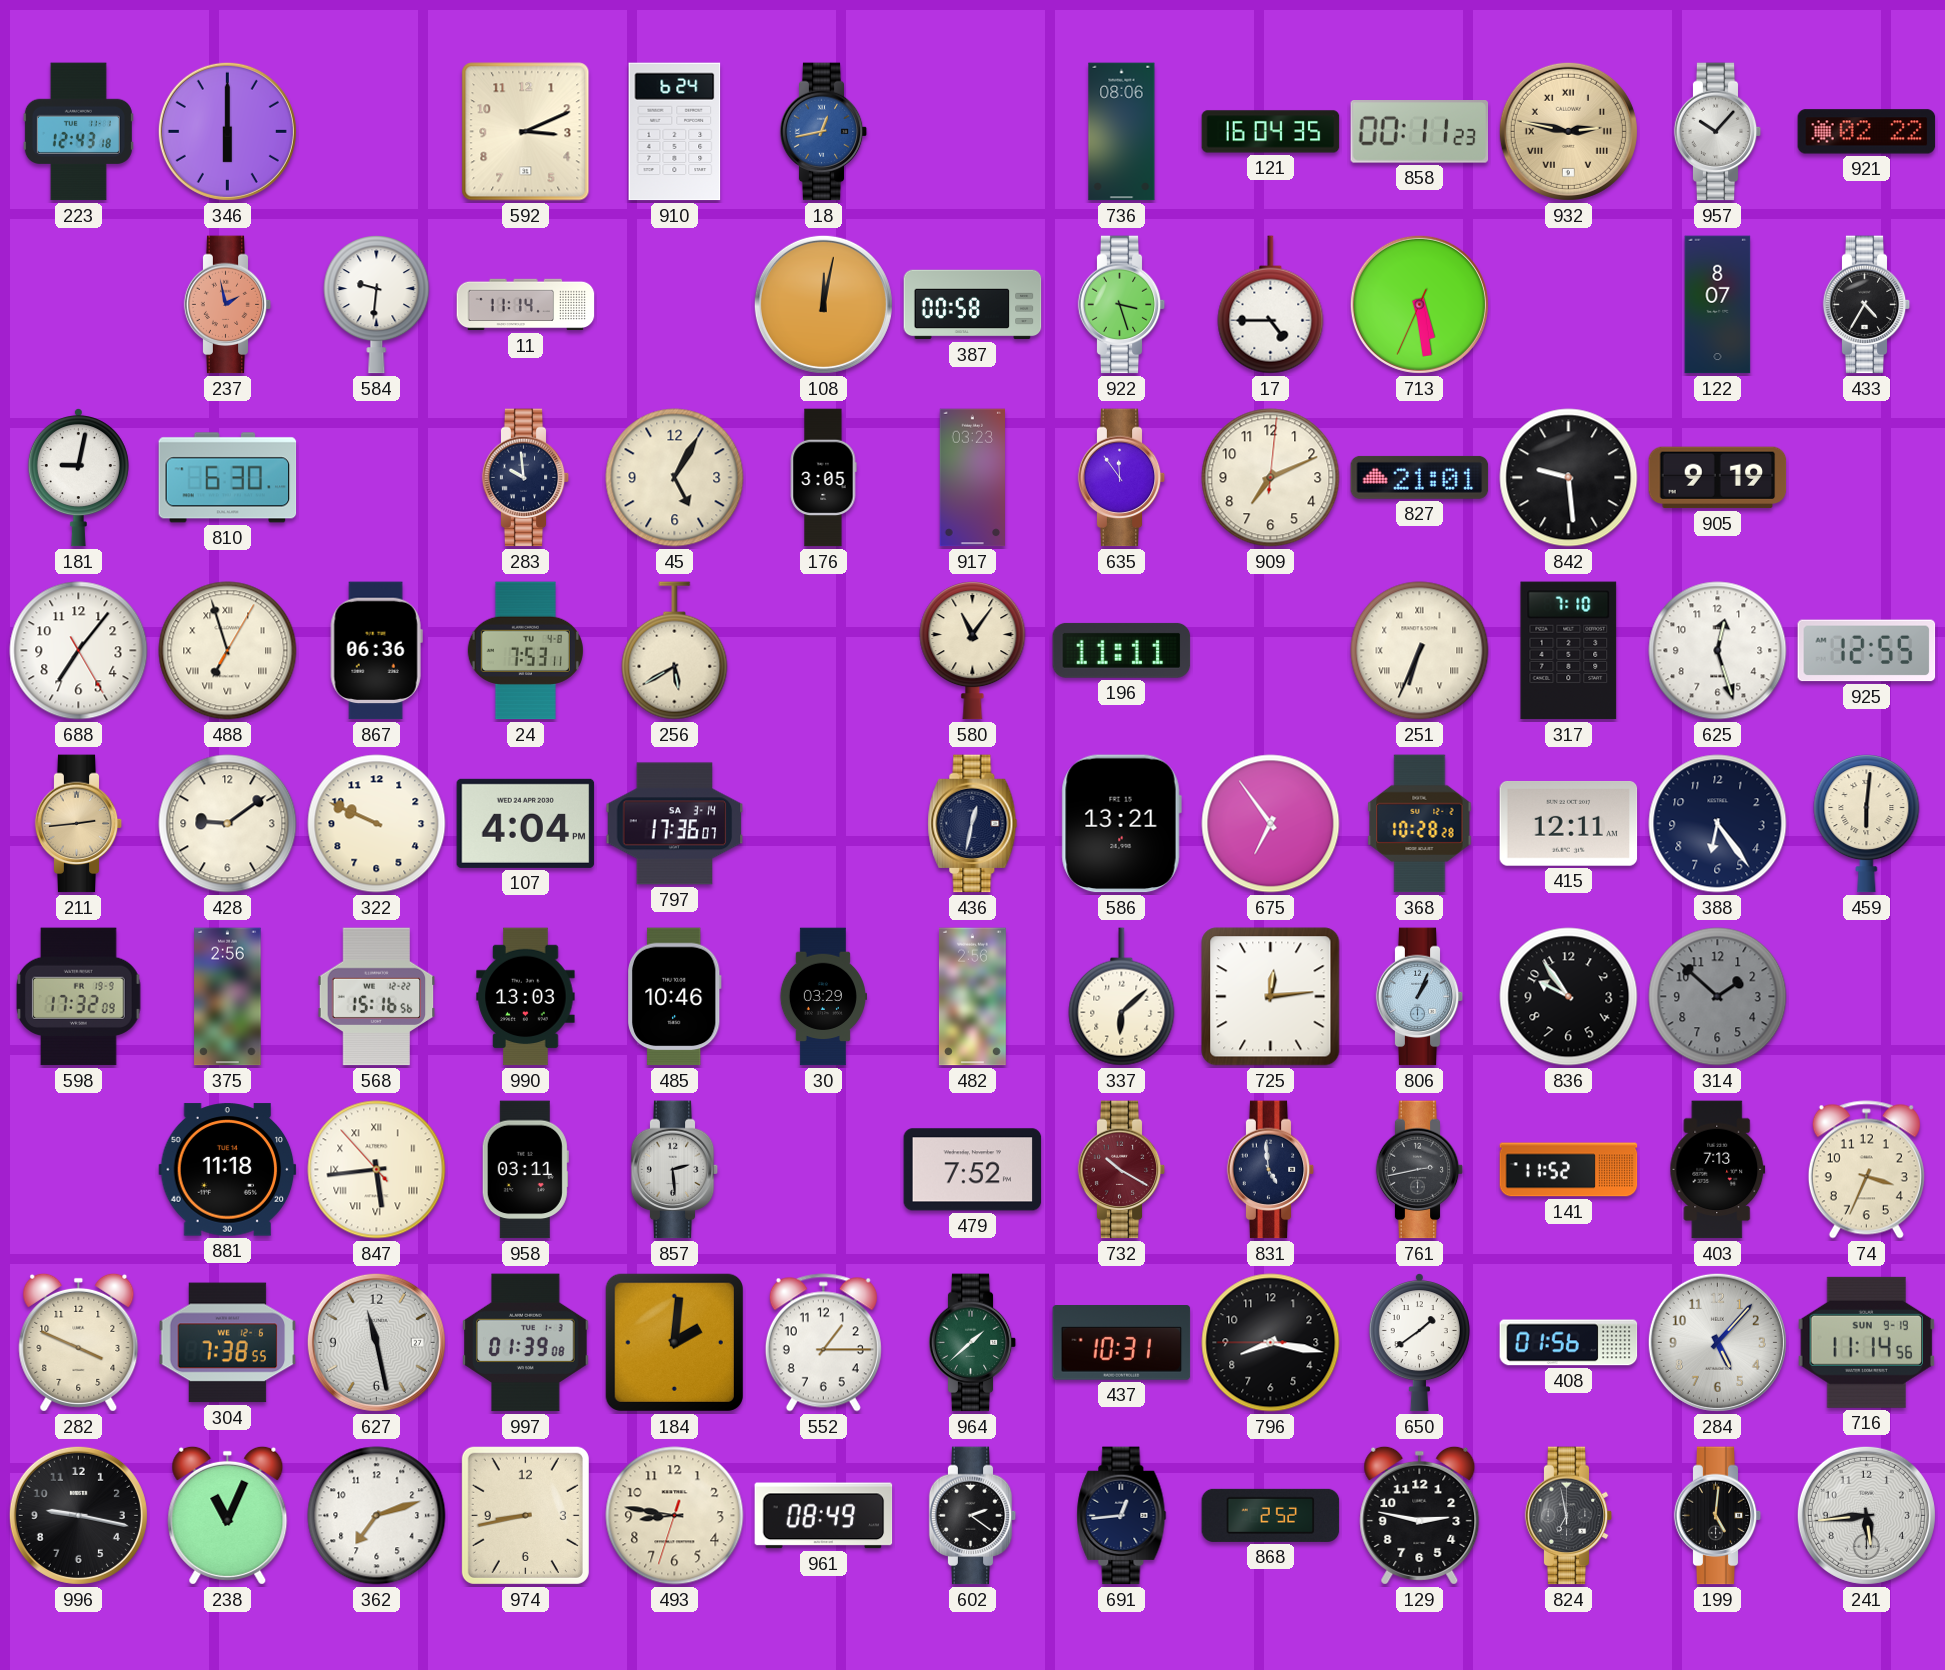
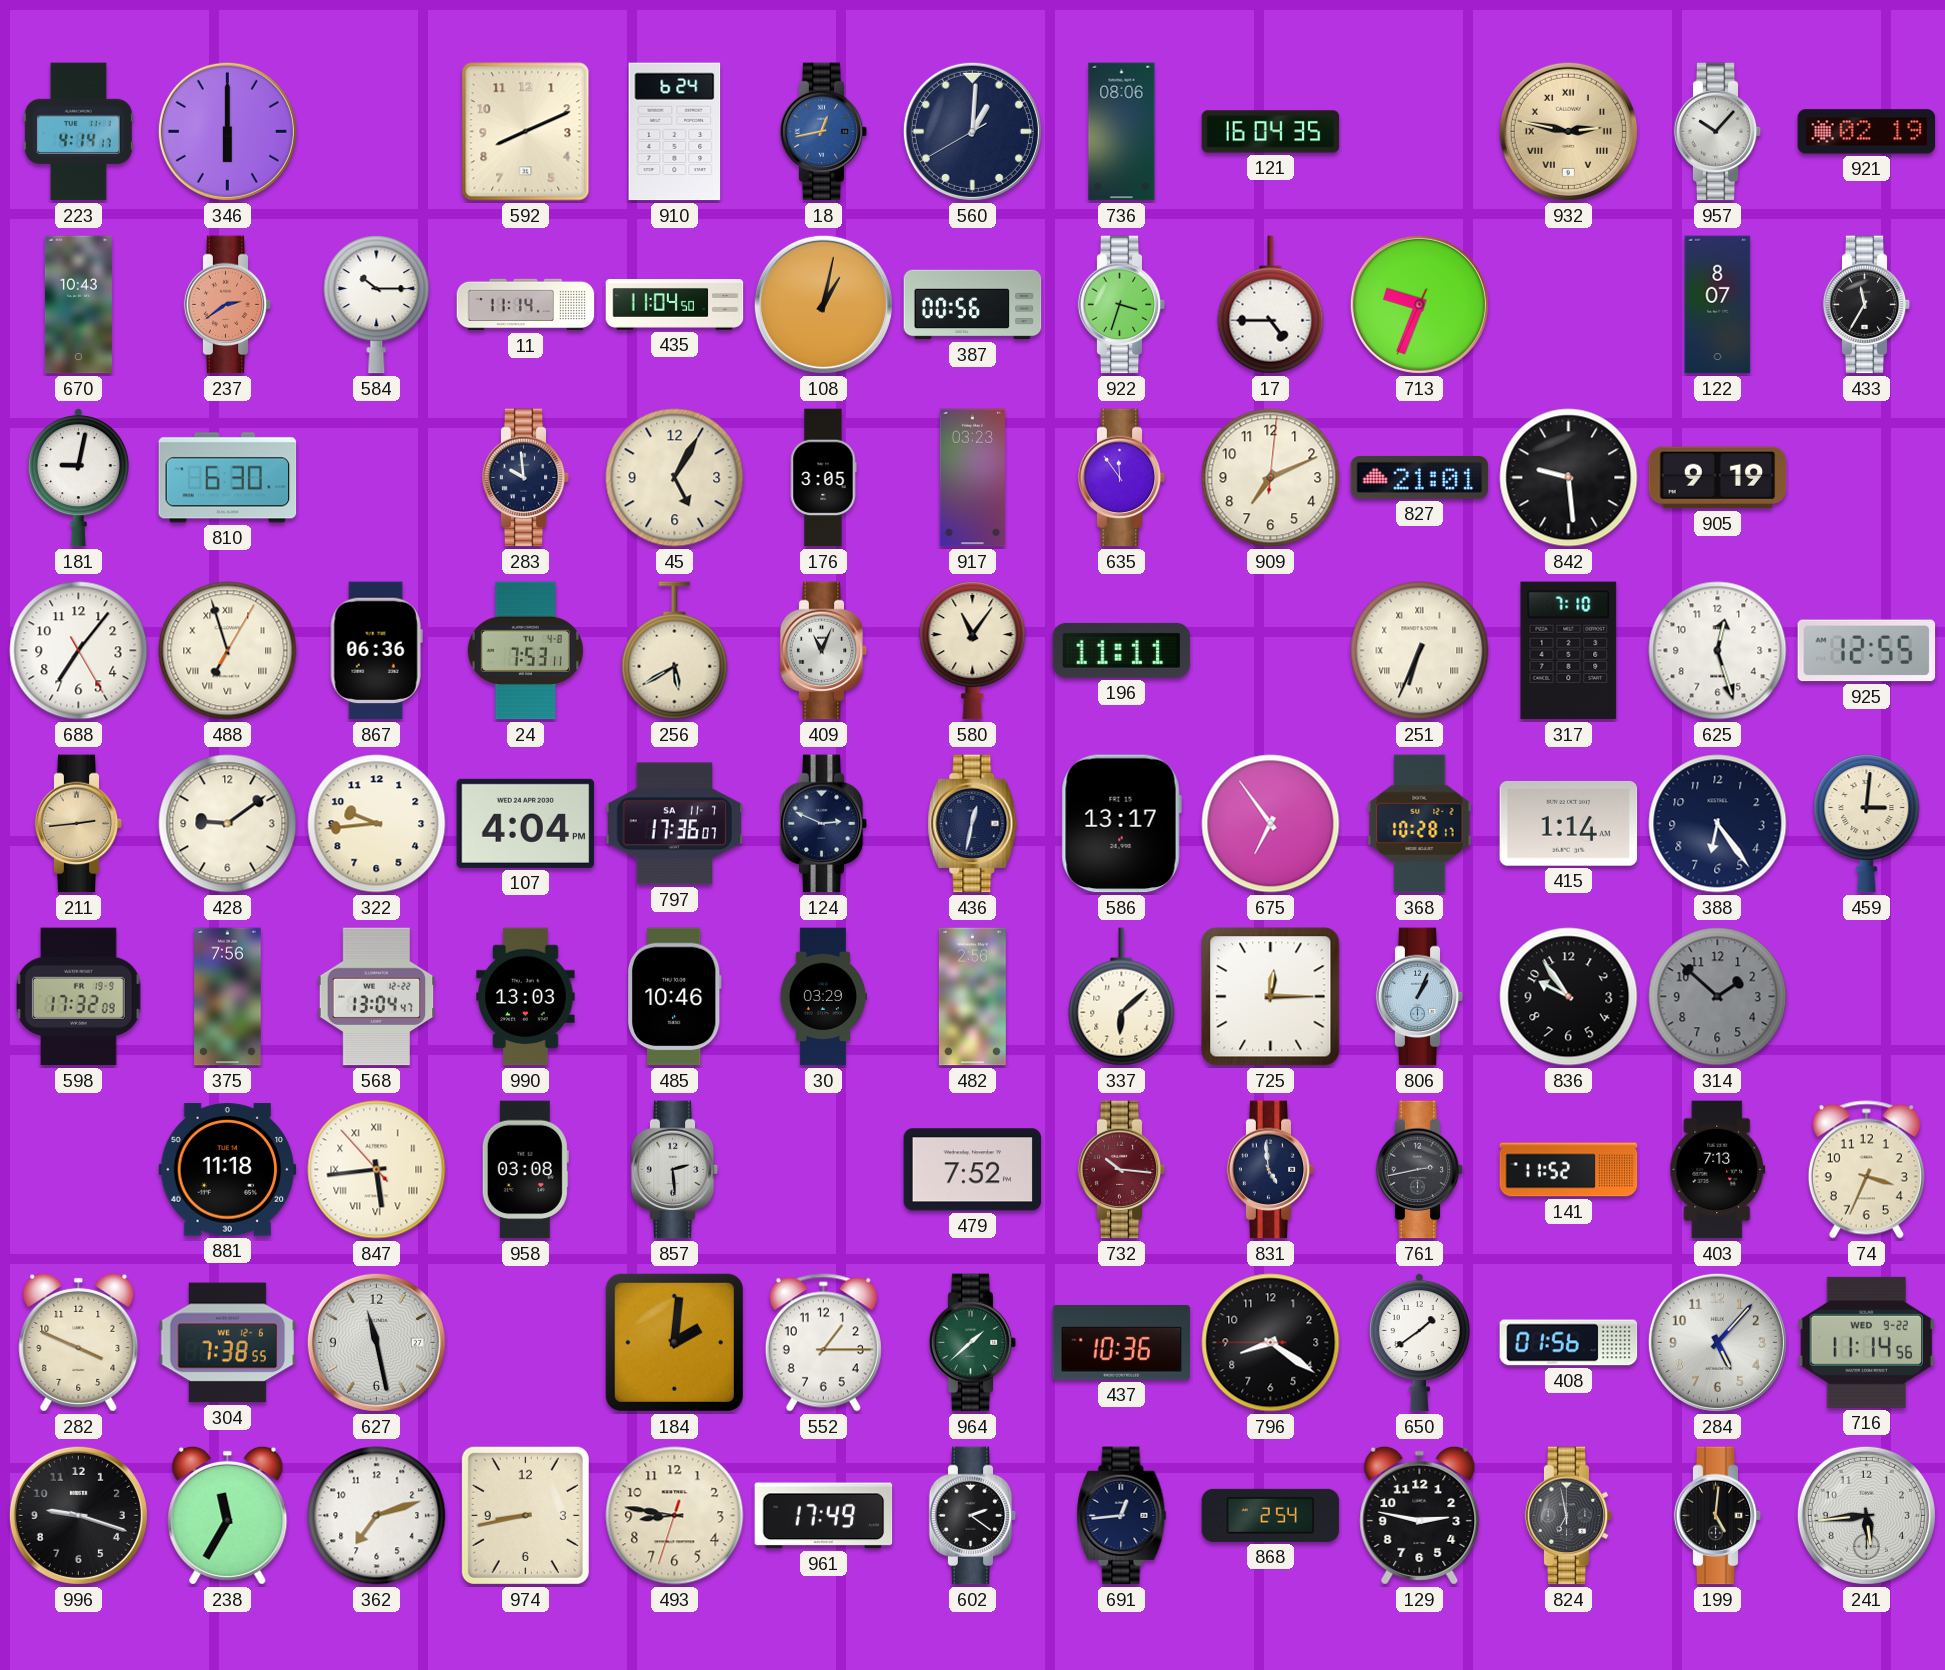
223: 12:43 -> 4:14 (78, 132)
592: 3:11 -> 8:11 (526, 132)
560: none -> 1:00 (972, 131)
858: 00:11 -> none (1420, 132)
921: 02:22 -> 02:19 (1867, 132)
670: none -> 10:43 (78, 305)
237: 1:58 -> 2:39 (228, 305)
584: 9:31 -> 10:15 (377, 305)
435: none -> 11:04 (675, 305)
108: 12:02 -> 1:02 (823, 304)
387: 00:58 -> 00:56 (973, 305)
922: 3:27 -> 3:33 (1122, 305)
713: 5:28 -> 9:33 (1419, 304)
433: 4:35 -> 11:35 (1867, 305)
409: none -> 11:04 (824, 651)
322: 9:49 -> 9:44 (377, 824)
797 date: SA 3-14 -> SA 11-7 (675, 824)
124: none -> 2:49 (824, 824)
586: 13:21 -> 13:17 (1121, 824)
368: 10:28:28 -> 10:28:17 (1420, 824)
415: 12:11 -> 1:14 (1569, 823)
459: 6:01 -> 3:01 (1867, 824)
375: 2:56 -> 7:56 (228, 997)
568: 15:16 -> 13:04 (377, 997)
725: 12:14 -> 12:15 (1271, 997)
958: 03:11 -> 03:08 (525, 1170)
732: 10:20 -> 10:16 (1122, 1170)
997: 01:39 -> none (526, 1343)
437: 10:31 -> 10:36 (1122, 1343)
796: 8:16 -> 8:20 (1271, 1343)
716 date: SUN 9-19 -> WED 9-22 (1867, 1342)
996: 9:17 -> 9:18 (78, 1515)
238: 11:04 -> 11:35 (228, 1515)
961: 08:49 -> 17:49 (824, 1516)
868: 2:52 -> 2:54 (1271, 1515)
